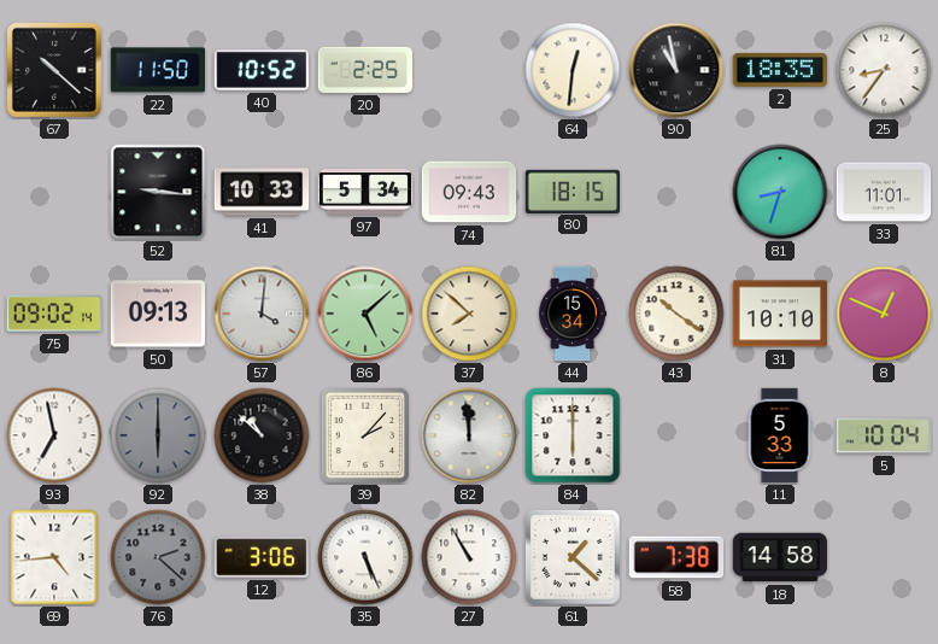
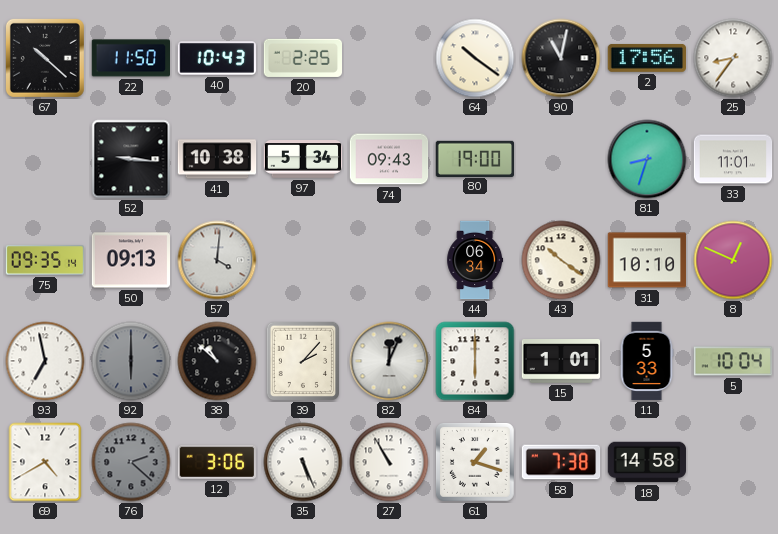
40: 10:52 -> 10:43 (216, 58)
64: 12:31 -> 10:21 (475, 58)
90: 10:58 -> 11:02 (561, 58)
2: 18:35 -> 17:56 (646, 58)
41: 10:33 -> 10:38 (217, 159)
80: 18:15 -> 19:00 (475, 158)
75: 09:02 -> 09:35 (44, 260)
86: 5:08 -> none (365, 314)
37: 7:52 -> none (469, 314)
44: 15:34 -> 06:34 (475, 260)
82: 11:59 -> 12:04 (389, 361)
15: none -> 1:01 (561, 362)
69: 4:44 -> 4:40 (45, 462)
61: 1:22 -> 1:18 (476, 463)
